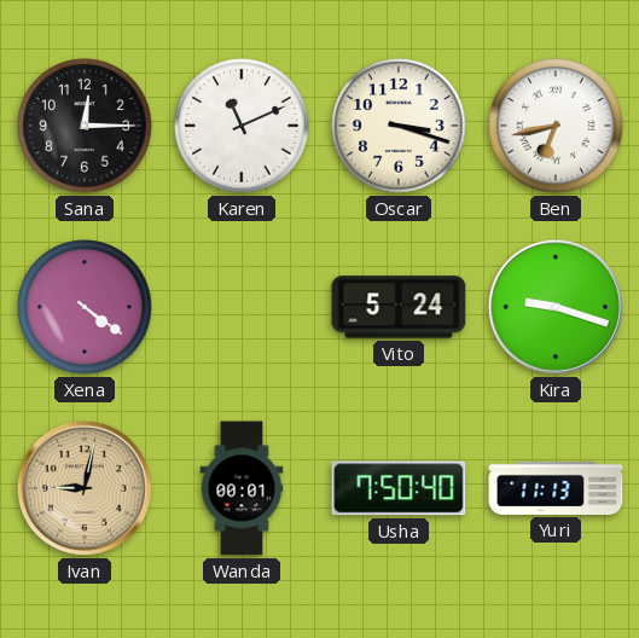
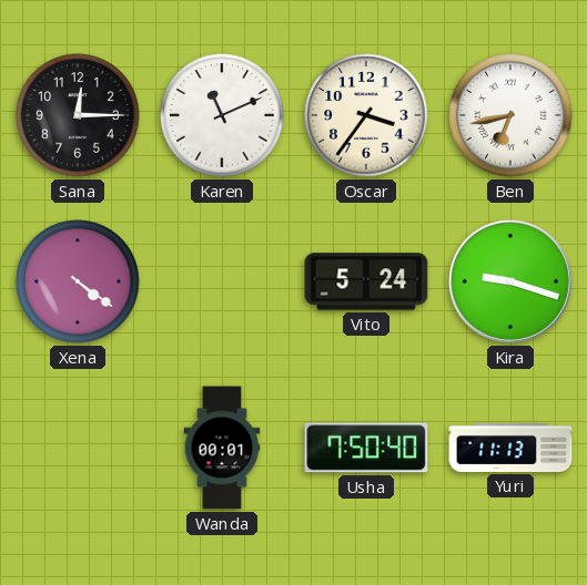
Oscar: 3:18 -> 3:36 (366, 115)
Ivan: 9:02 -> none (85, 488)
